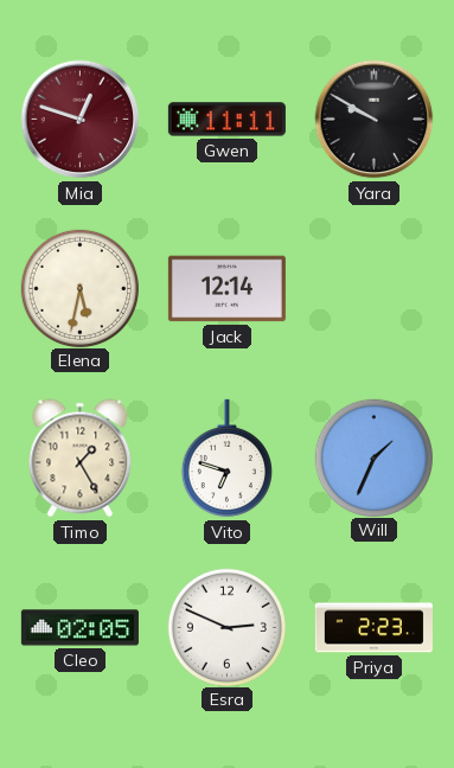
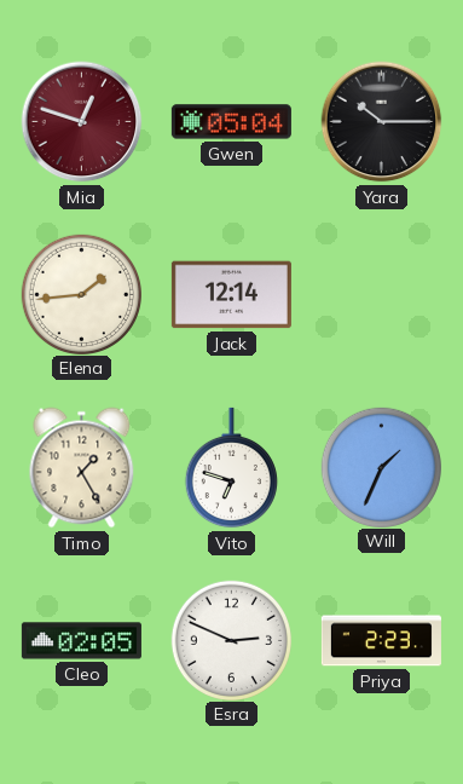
Gwen: 11:11 -> 05:04 (231, 122)
Yara: 9:50 -> 10:15 (382, 122)
Elena: 5:32 -> 1:44 (81, 294)
